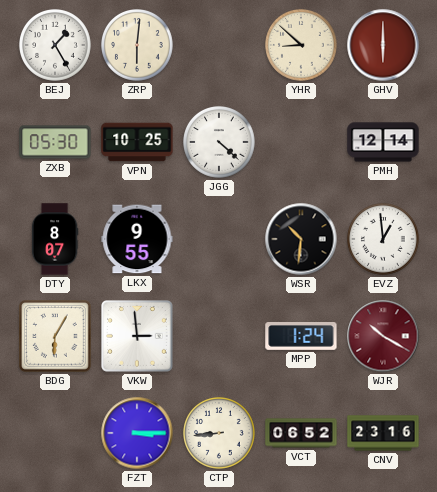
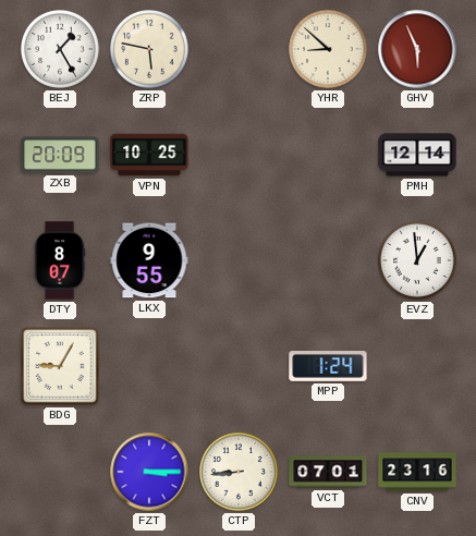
ZRP: 6:01 -> 5:47 (150, 50)
GHV: 6:00 -> 5:56 (417, 49)
ZXB: 05:30 -> 20:09 (60, 155)
JGG: 4:22 -> none (220, 143)
WSR: 10:31 -> none (301, 239)
BDG: 6:05 -> 9:05 (61, 367)
VKW: 2:59 -> none (138, 337)
WJR: 10:20 -> none (383, 336)
VCT: 06:52 -> 07:01 (328, 472)
